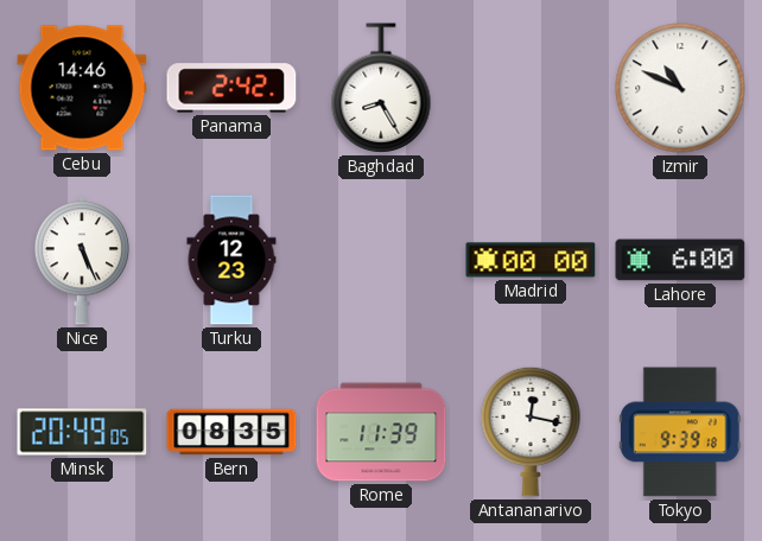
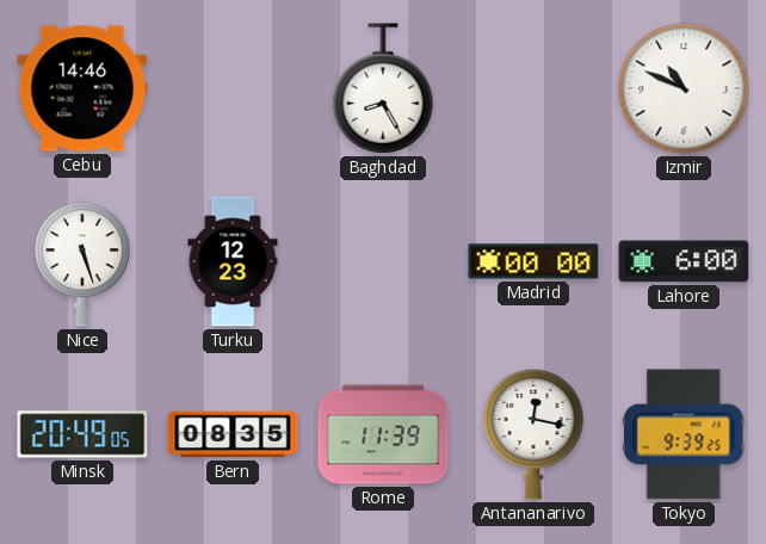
Panama: 2:42 -> none (231, 88)
Nice: 5:26 -> 5:27 (82, 261)
Tokyo: 9:39:18 -> 9:39:25 (684, 434)
